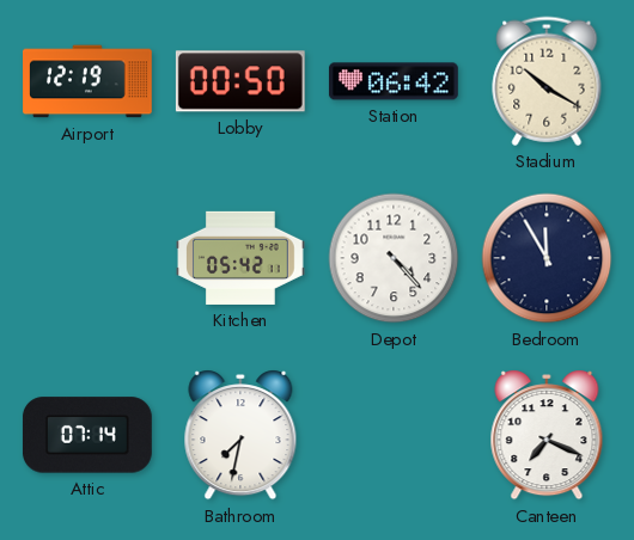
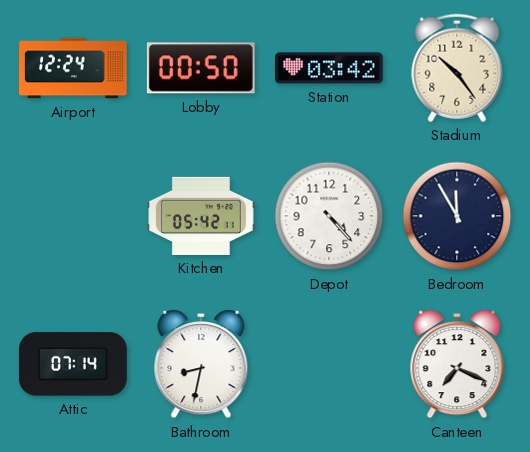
Airport: 12:19 -> 12:24 (74, 68)
Station: 06:42 -> 03:42 (329, 68)
Stadium: 10:20 -> 10:24 (457, 68)
Bathroom: 7:32 -> 8:32 (201, 364)
